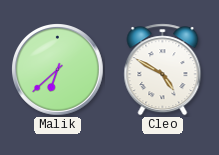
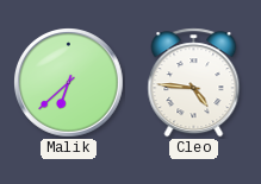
Cleo: 4:50 -> 4:46 (194, 83)
